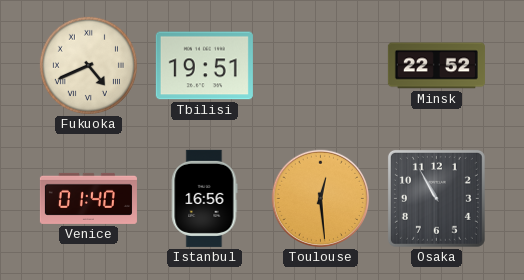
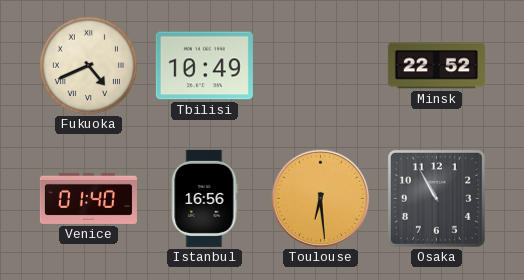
Tbilisi: 19:51 -> 10:49 (204, 66)
Toulouse: 12:29 -> 6:29 (321, 199)
